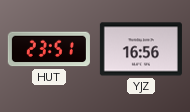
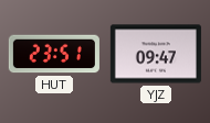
YJZ: 16:56 -> 09:47 (156, 54)
